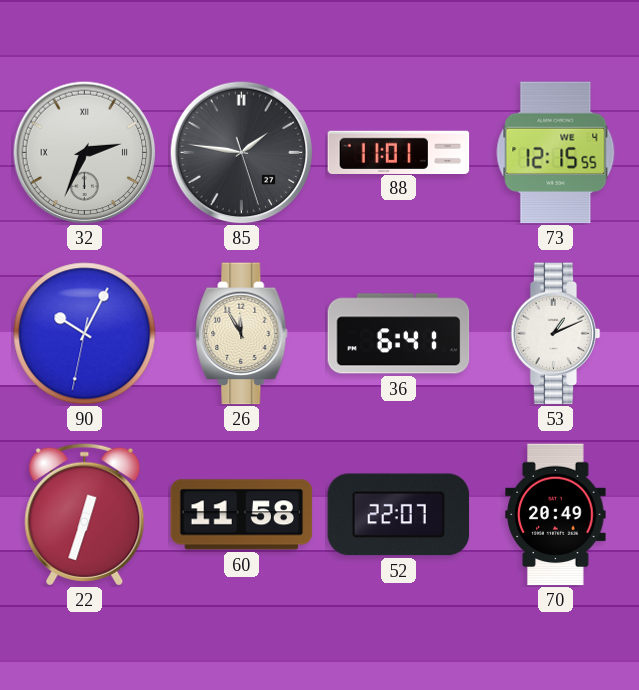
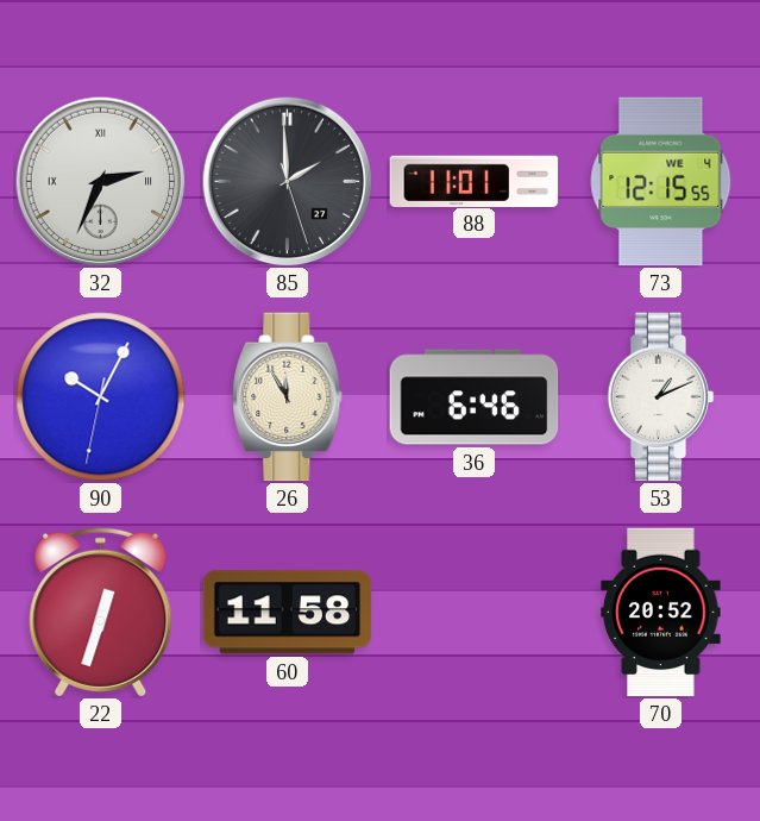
85: 1:46 -> 1:59 (287, 181)
36: 6:41 -> 6:46 (475, 397)
52: 22:07 -> none (399, 515)
70: 20:49 -> 20:52 (661, 613)
